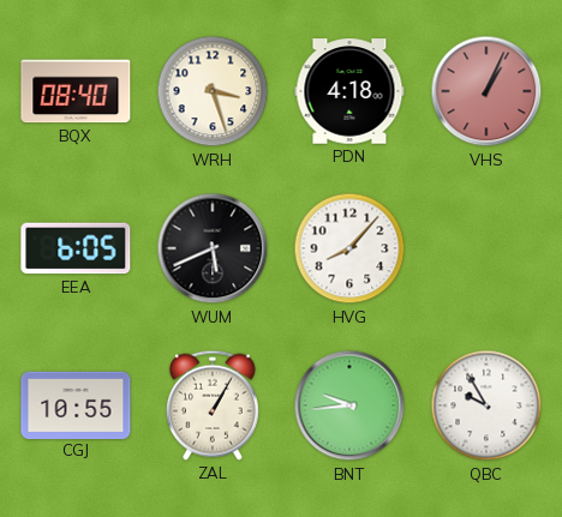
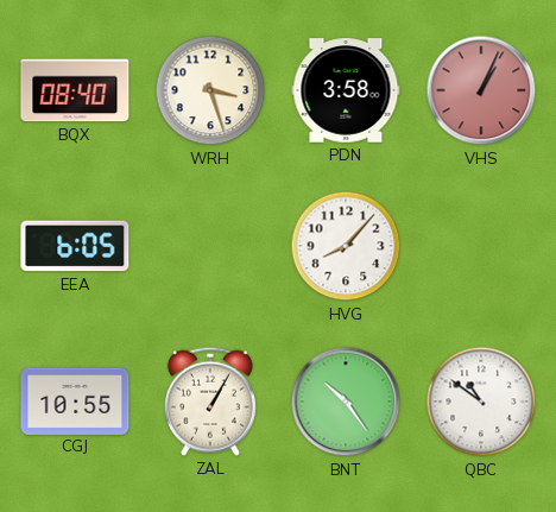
PDN: 4:18 -> 3:58 (346, 90)
WUM: 5:41 -> none (213, 248)
BNT: 9:44 -> 10:24 (346, 402)
QBC: 9:55 -> 10:51 (481, 402)
